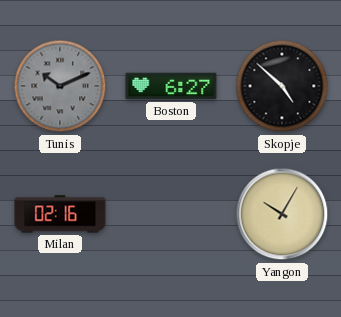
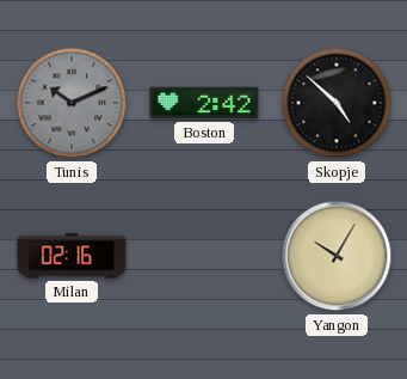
Boston: 6:27 -> 2:42 (204, 103)
